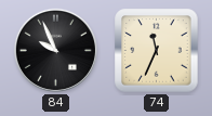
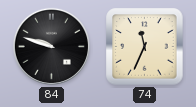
84: 9:56 -> 9:48 (51, 46)
